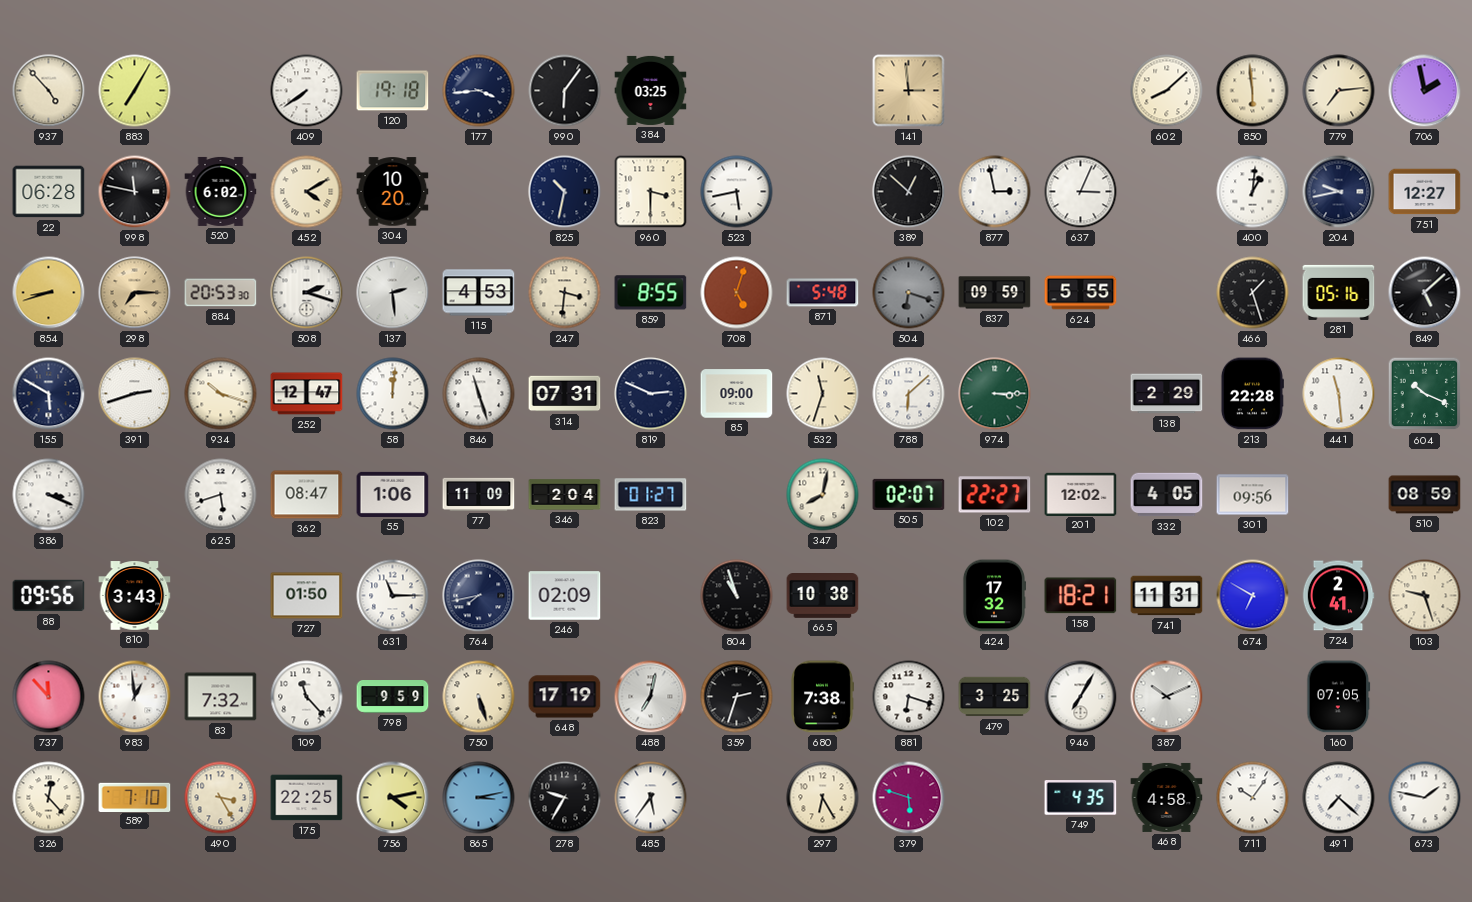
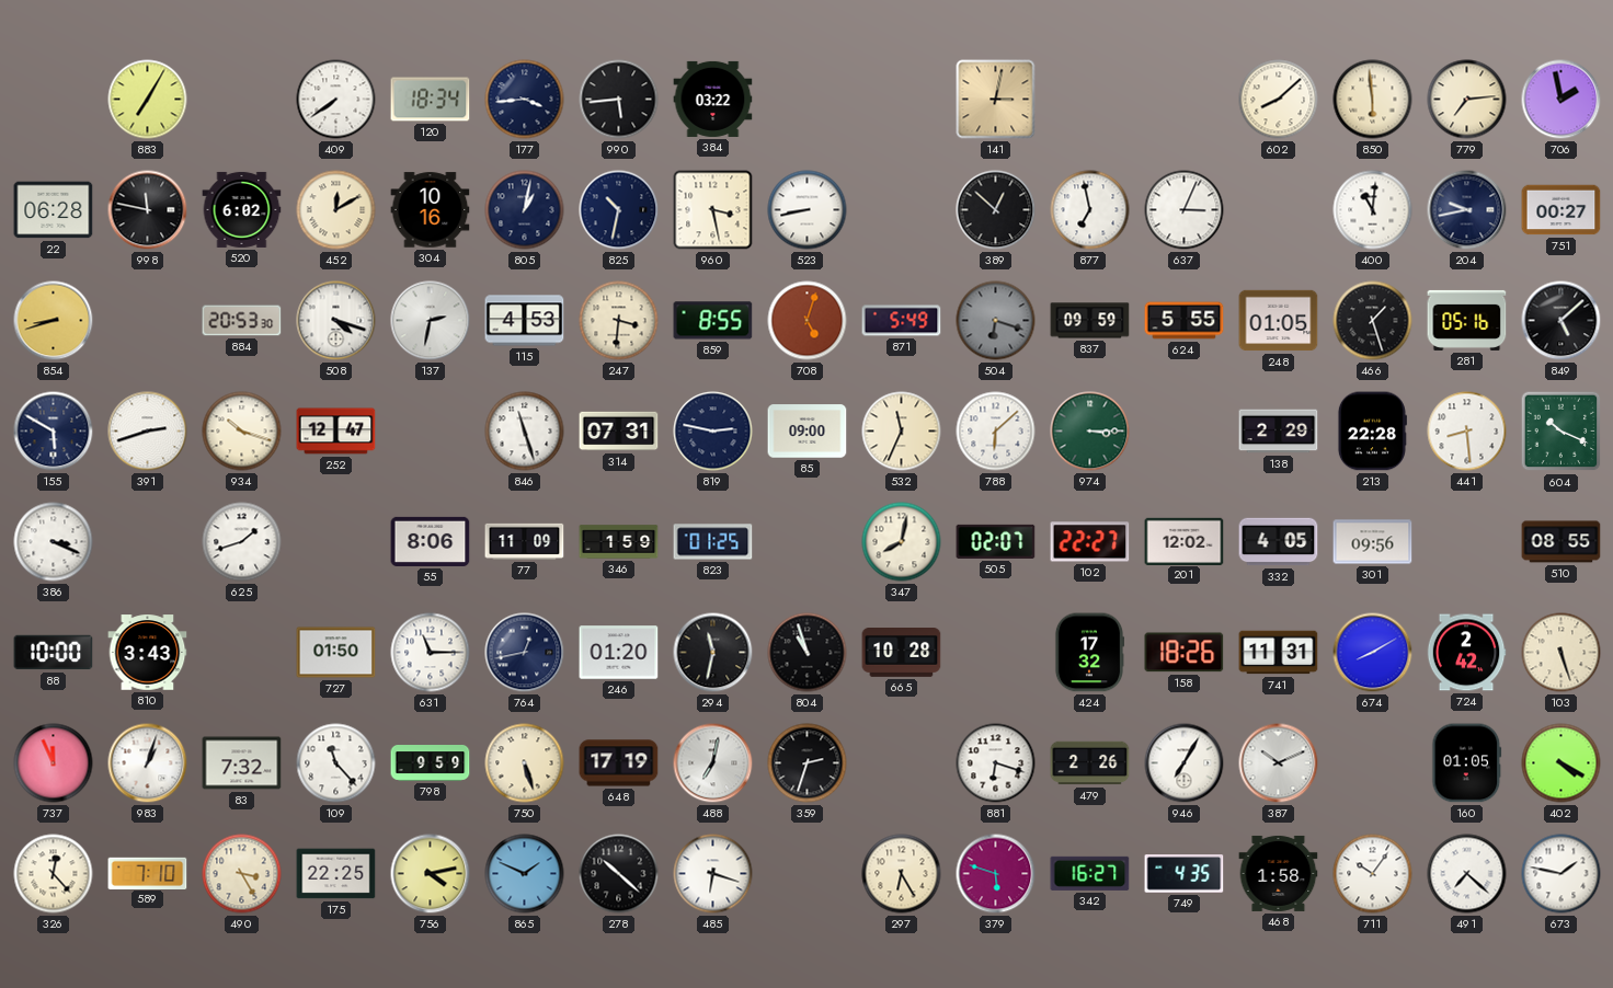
937: 4:53 -> none (49, 91)
120: 19:18 -> 18:34 (431, 100)
990: 6:06 -> 5:44 (619, 100)
384: 03:25 -> 03:22 (713, 99)
141: 2:59 -> 3:02 (996, 100)
452: 4:10 -> 12:10 (336, 210)
304: 10:20 -> 10:16 (431, 210)
805: none -> 1:02 (525, 210)
960: 3:30 -> 3:28 (713, 210)
523: 5:43 -> 8:43 (808, 210)
877: 2:58 -> 6:58 (1090, 210)
400: 1:01 -> 11:01 (1373, 210)
751: 12:27 -> 00:27 (1561, 210)
298: 7:15 -> none (135, 293)
508: 2:18 -> 4:18 (336, 321)
137: 2:29 -> 2:32 (431, 321)
871: 5:48 -> 5:49 (902, 321)
248: none -> 01:05 (1279, 321)
58: 12:01 -> none (393, 394)
819: 2:49 -> 2:47 (713, 432)
532: 11:33 -> 11:34 (902, 432)
441: 11:29 -> 8:29 (1467, 432)
625: 5:42 -> 1:42 (242, 542)
362: 08:47 -> none (307, 495)
55: 1:06 -> 8:06 (431, 541)
346: 2:04 -> 1:59 (619, 542)
823: 01:27 -> 01:25 (713, 542)
510: 08:59 -> 08:55 (1561, 542)
88: 09:56 -> 10:00 (54, 653)
764: 7:43 -> 12:43 (525, 653)
246: 02:09 -> 01:20 (619, 653)
294: none -> 11:32 (713, 653)
665: 10:38 -> 10:28 (902, 653)
158: 18:21 -> 18:26 (1185, 653)
674: 6:50 -> 8:10 (1373, 653)
724: 2:41 -> 2:42 (1466, 653)
103: 9:27 -> 5:27 (1561, 653)
737: 11:53 -> 11:56 (54, 763)
983: 12:59 -> 1:03 (148, 763)
680: 7:38 -> none (822, 697)
479: 3:25 -> 2:26 (1090, 763)
160: 07:05 -> 01:05 (1467, 763)
402: none -> 4:20 (1561, 763)
865: 3:13 -> 1:49 (525, 874)
278: 9:35 -> 10:22 (619, 874)
485: 5:36 -> 6:18 (713, 874)
342: none -> 16:27 (1090, 873)
468: 4:58 -> 1:58 (1279, 873)
